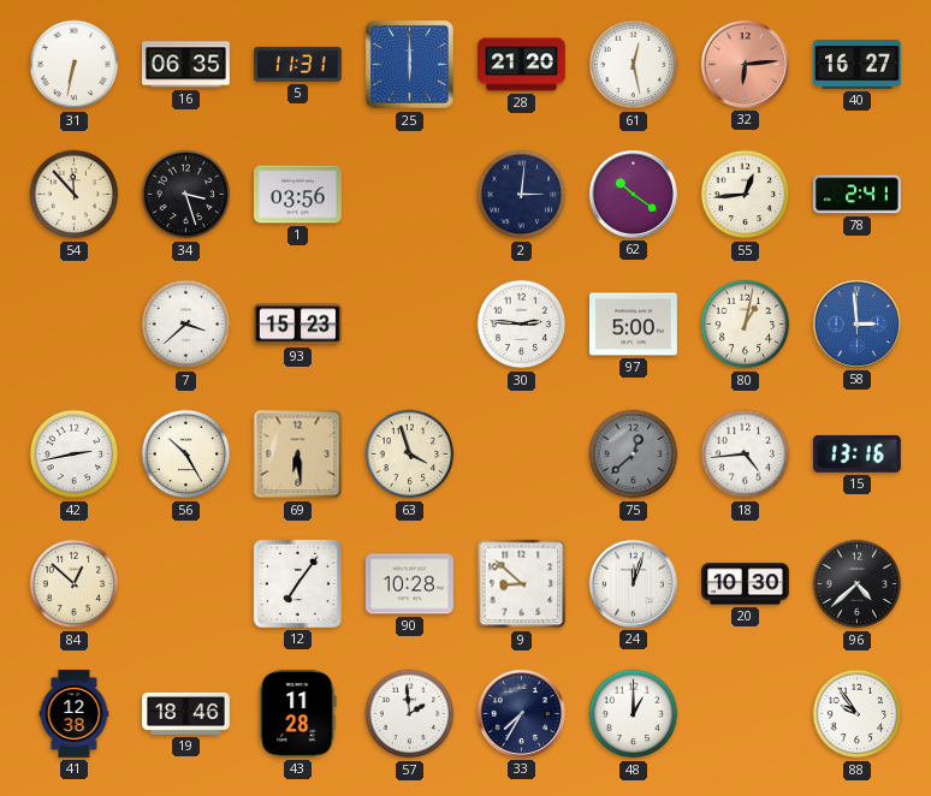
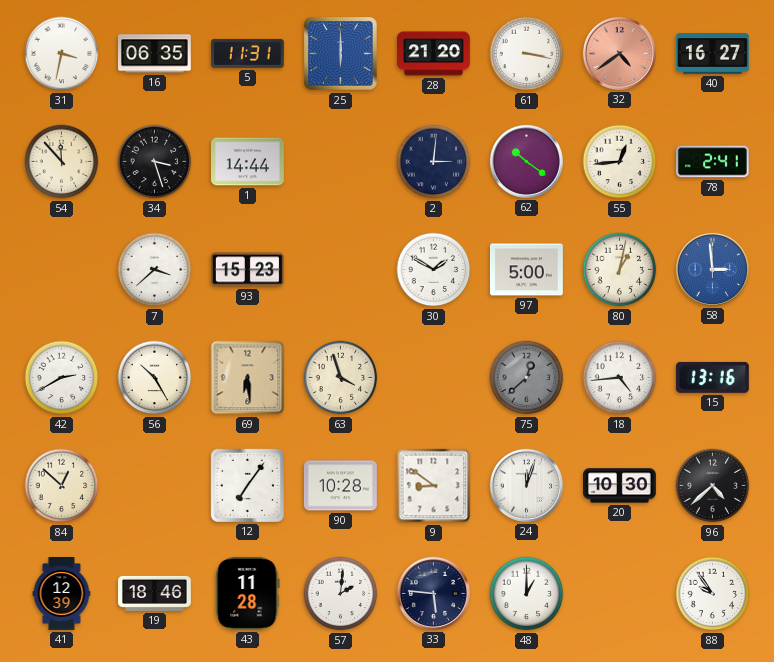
31: 6:32 -> 3:32 (62, 54)
61: 12:28 -> 3:17 (527, 54)
32: 6:14 -> 4:39 (619, 53)
1: 03:56 -> 14:44 (248, 162)
30: 2:46 -> 1:50 (434, 270)
42: 2:43 -> 2:40 (62, 378)
9: 8:52 -> 8:51 (434, 486)
41: 12:38 -> 12:39 (62, 594)
57: 1:59 -> 2:01 (341, 594)
33: 7:35 -> 5:46 (433, 593)
